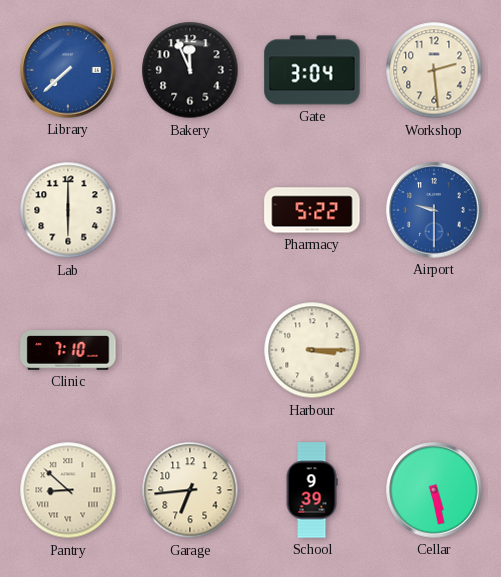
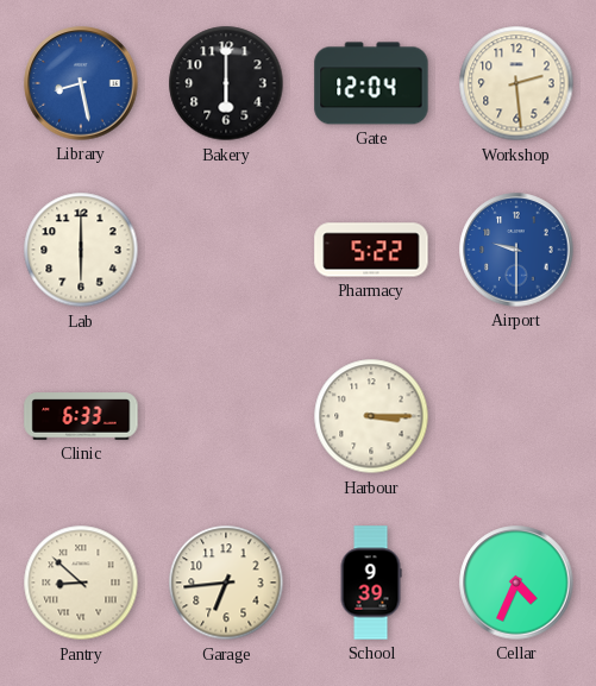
Library: 7:38 -> 8:28 (81, 83)
Bakery: 11:56 -> 6:00 (226, 83)
Gate: 3:04 -> 12:04 (371, 83)
Clinic: 7:10 -> 6:33 (81, 416)
Cellar: 5:28 -> 4:34 (516, 583)
